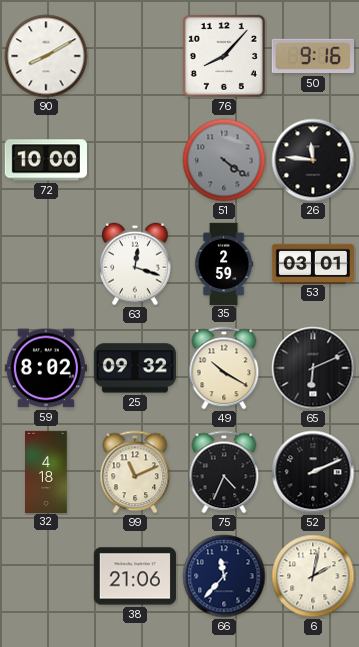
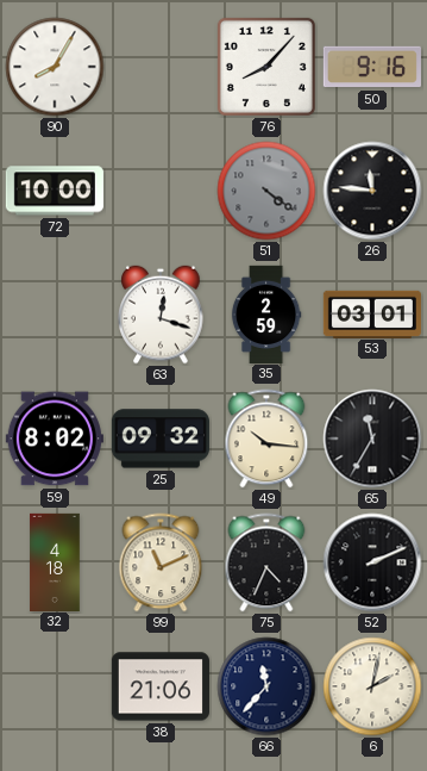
90: 8:10 -> 8:05 (55, 67)
49: 10:20 -> 10:16 (266, 439)
65: 6:11 -> 11:35 (372, 439)
